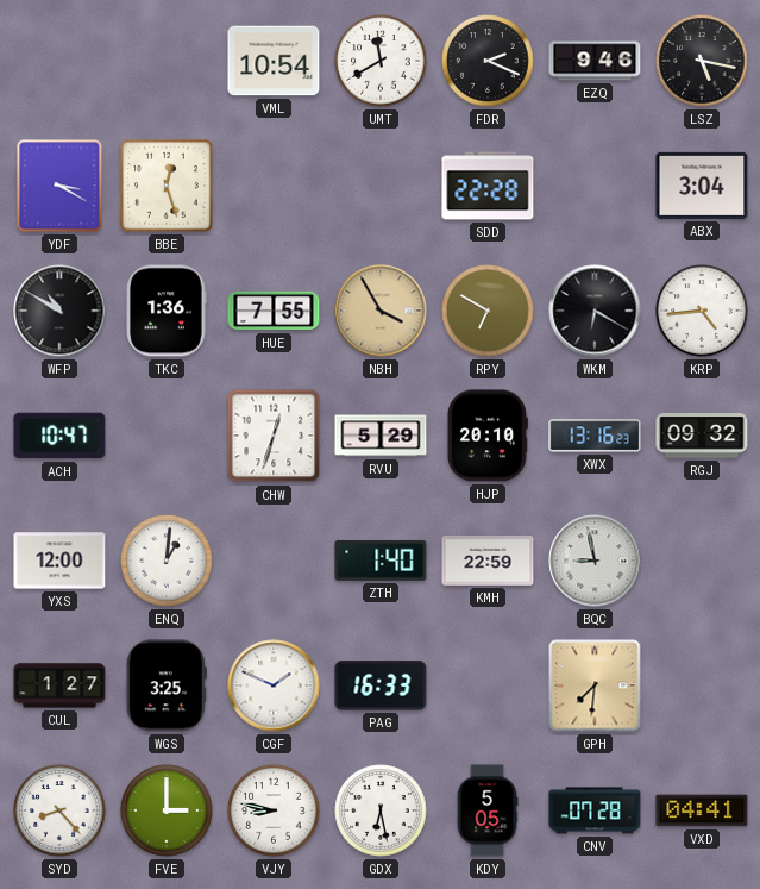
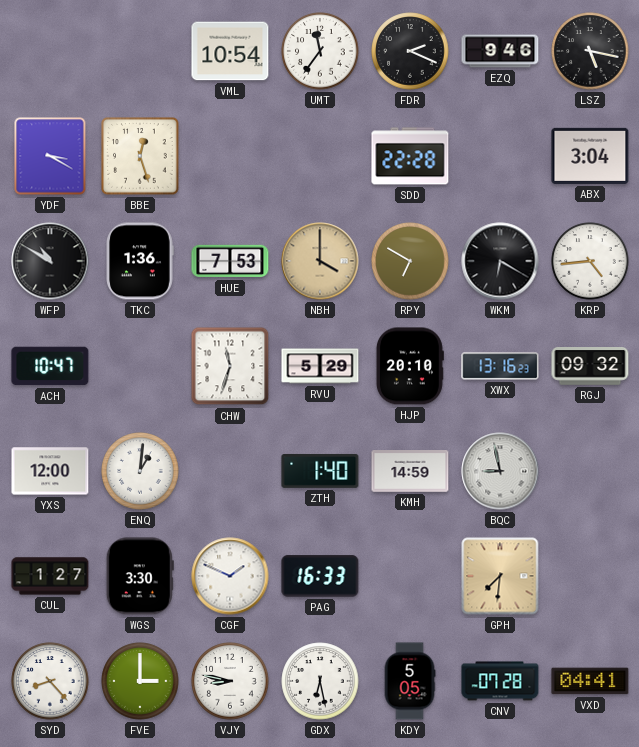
UMT: 11:40 -> 11:36 (320, 51)
HUE: 7:55 -> 7:53 (230, 261)
NBH: 3:55 -> 4:00 (320, 261)
CHW: 12:33 -> 11:33 (230, 366)
KMH: 22:59 -> 14:59 (410, 471)
WGS: 3:25 -> 3:30 (140, 576)
